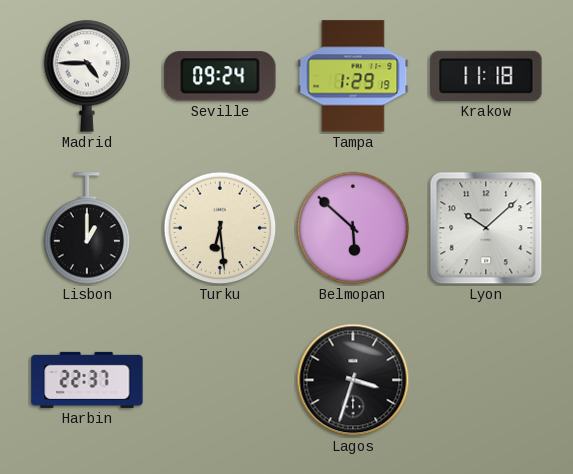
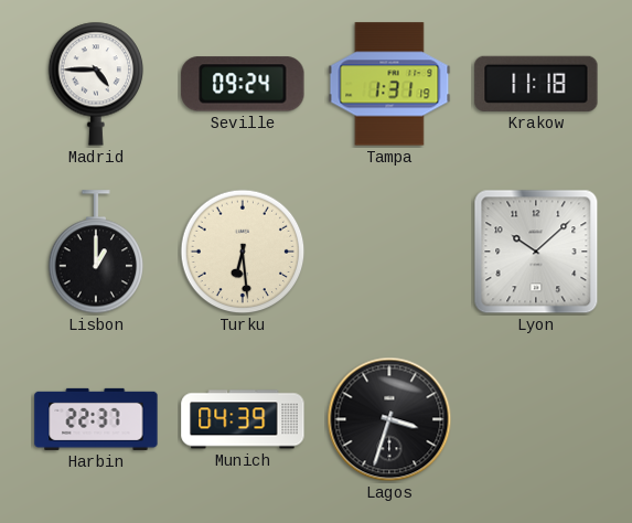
Tampa: 1:29 -> 1:31 (389, 84)
Belmopan: 5:52 -> none (353, 228)
Munich: none -> 04:39 (243, 419)
